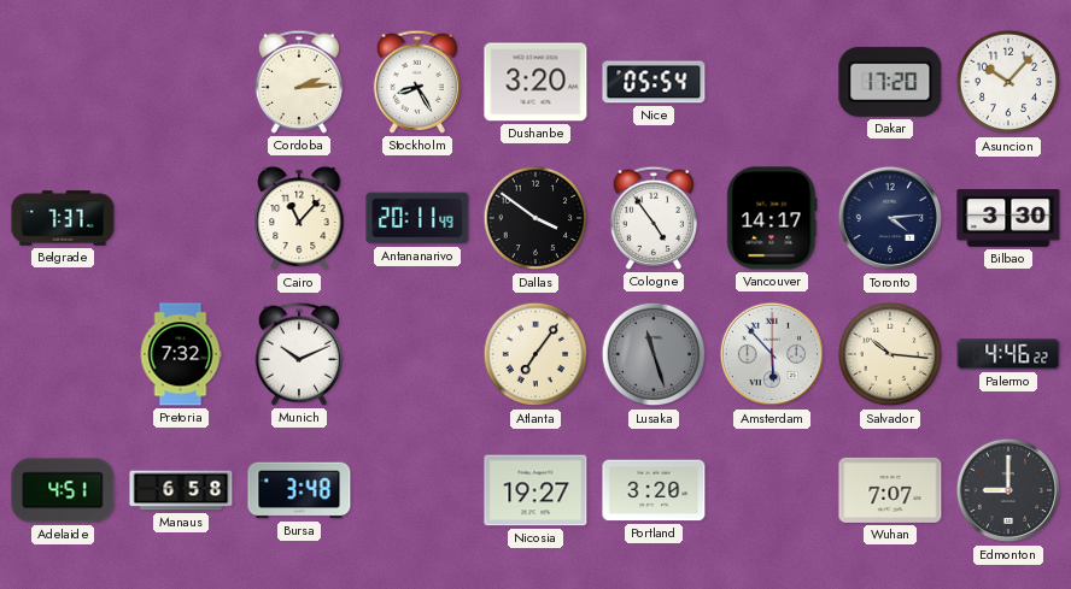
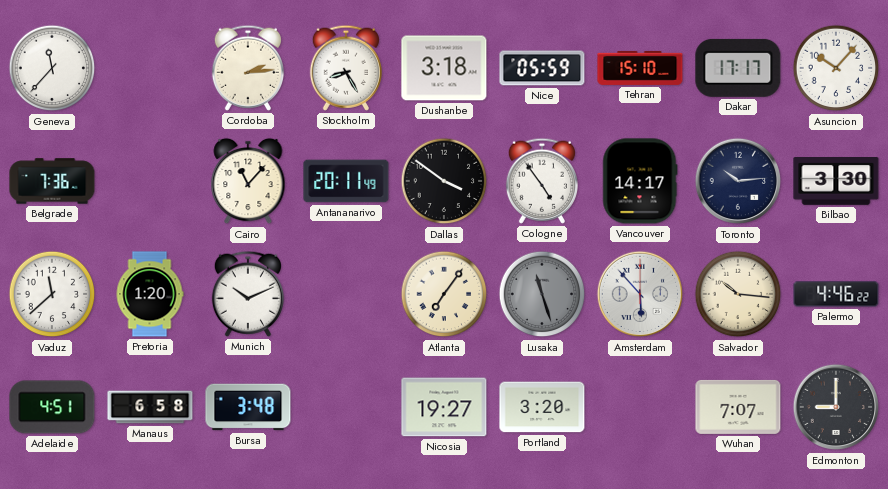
Geneva: none -> 11:37 (52, 68)
Dushanbe: 3:20 -> 3:18 (444, 68)
Nice: 05:54 -> 05:59 (542, 68)
Tehran: none -> 15:10 (640, 68)
Dakar: 17:20 -> 17:17 (738, 68)
Belgrade: 7:37 -> 7:36 (52, 181)
Toronto: 4:14 -> 10:14 (738, 181)
Vaduz: none -> 11:38 (52, 294)
Pretoria: 7:32 -> 1:20 (150, 294)
